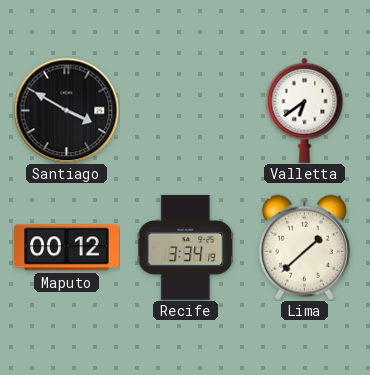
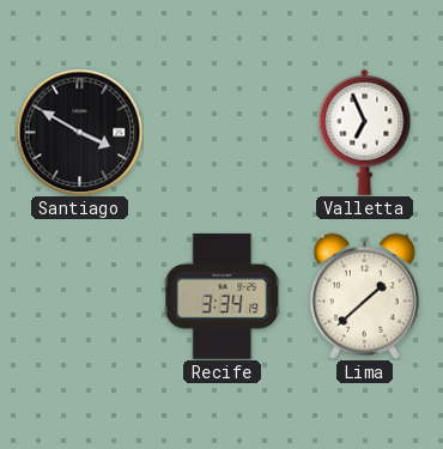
Valletta: 6:39 -> 6:56 (365, 132)
Maputo: 00:12 -> none (67, 248)
